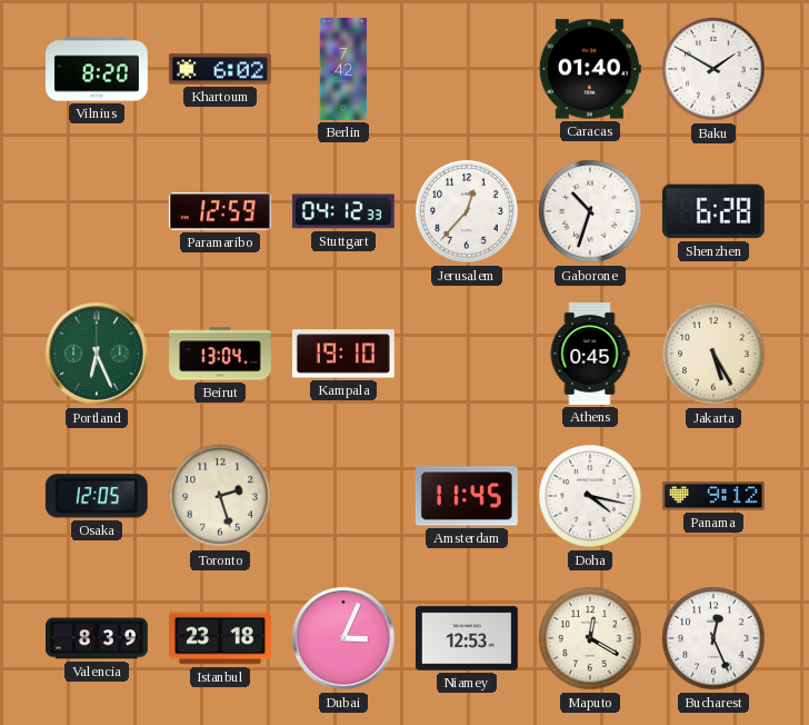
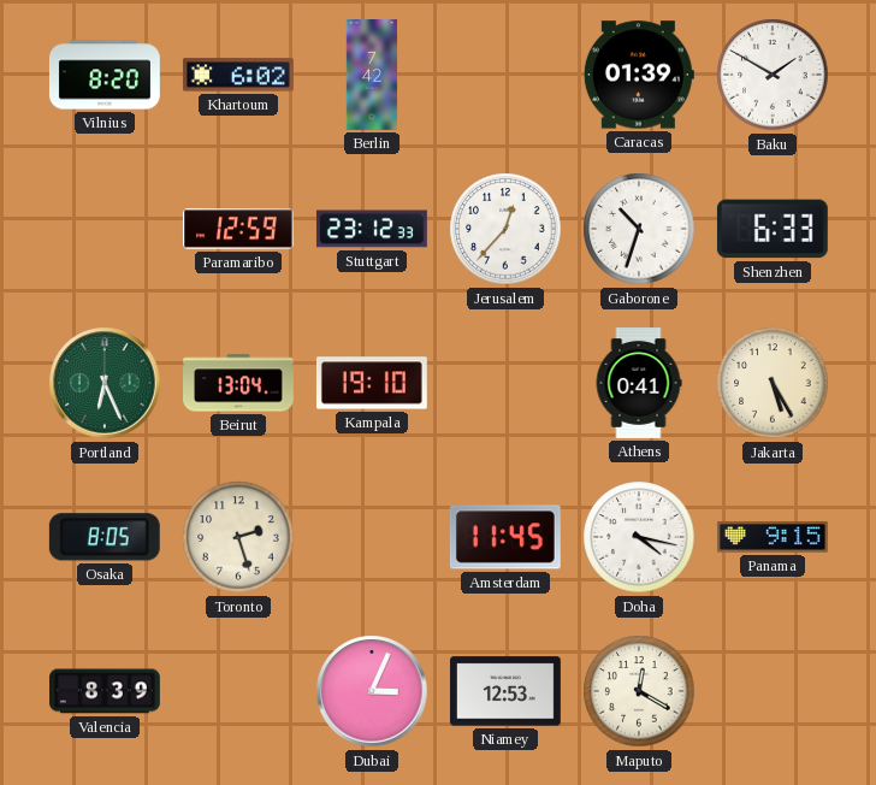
Caracas: 01:40 -> 01:39 (639, 75)
Stuttgart: 04:12 -> 23:12 (372, 229)
Shenzhen: 6:28 -> 6:33 (773, 229)
Athens: 0:45 -> 0:41 (639, 384)
Osaka: 12:05 -> 8:05 (105, 537)
Panama: 9:12 -> 9:15 (773, 537)
Istanbul: 23:18 -> none (221, 638)
Bucharest: 12:26 -> none (713, 638)
